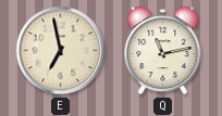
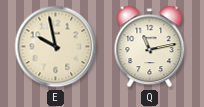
E: 6:58 -> 9:58 (56, 47)
